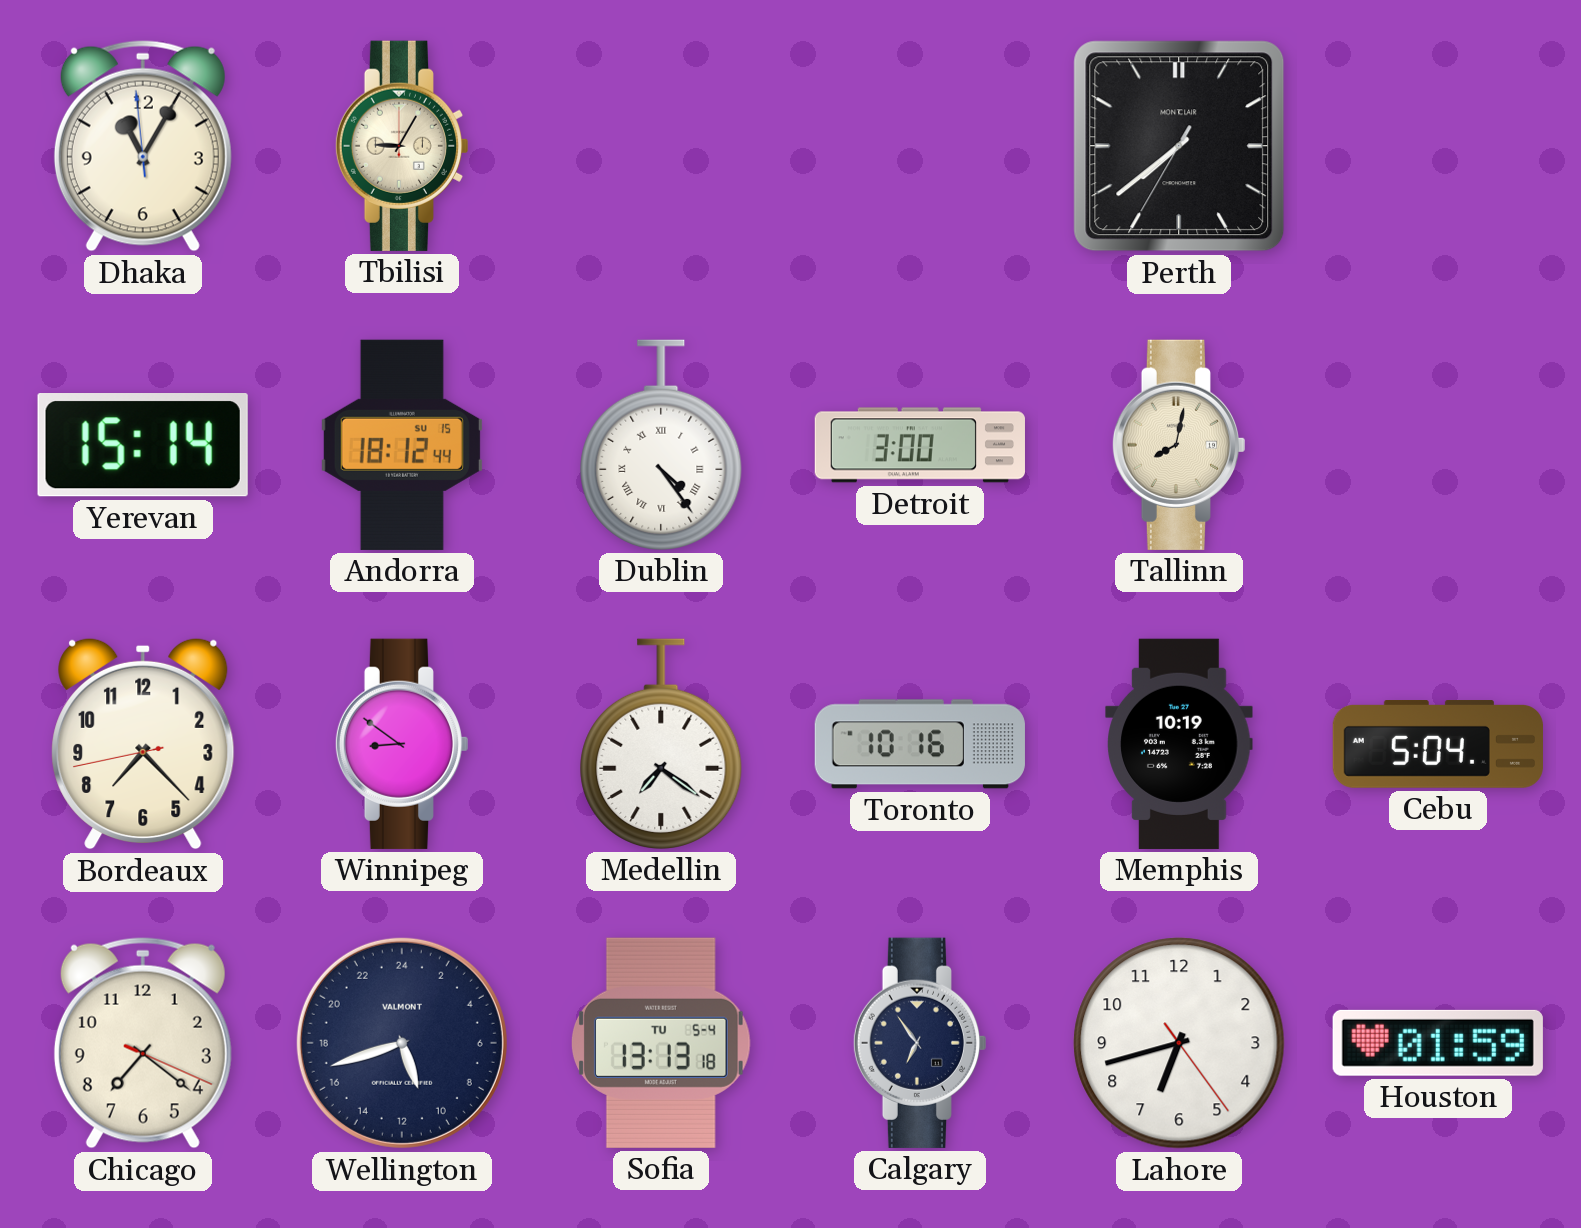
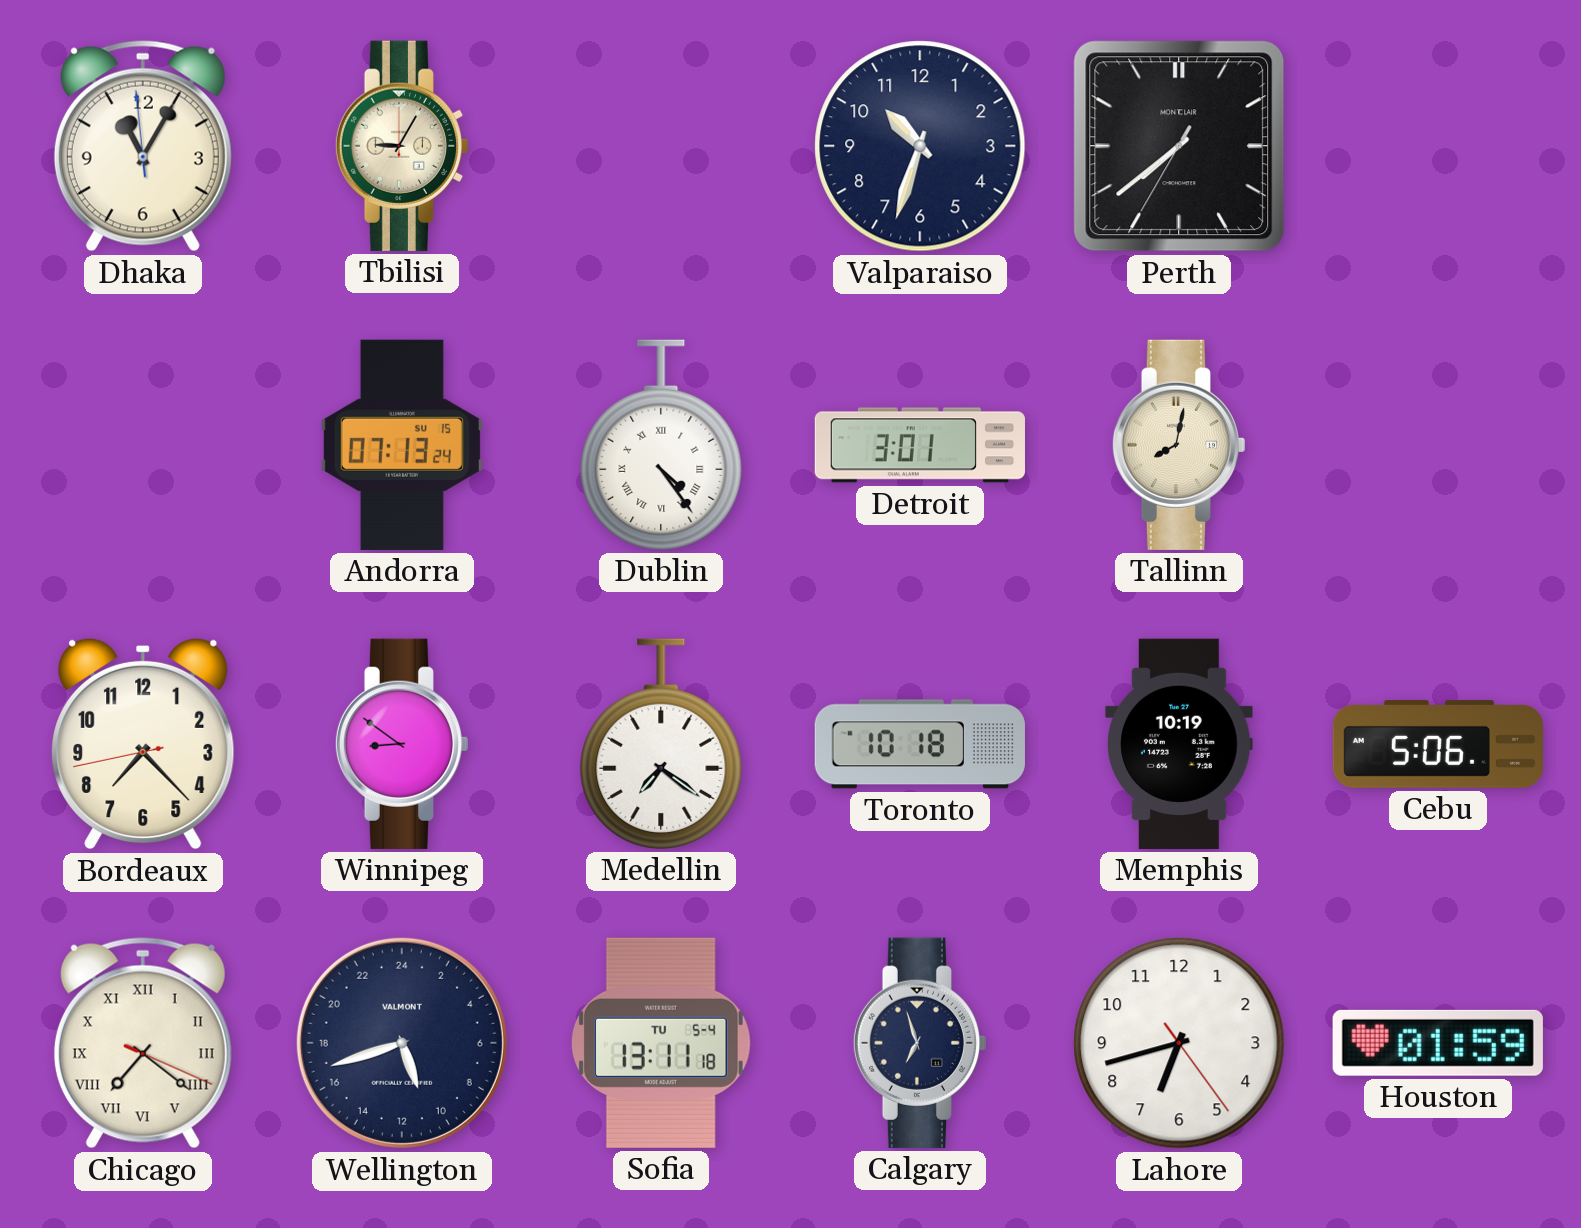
Valparaiso: none -> 10:33 (920, 146)
Yerevan: 15:14 -> none (143, 445)
Andorra: 18:12 -> 07:13 (402, 445)
Detroit: 3:00 -> 3:01 (920, 445)
Toronto: 10:16 -> 10:18 (920, 744)
Cebu: 5:04 -> 5:06 (1438, 745)
Chicago numerals: Arabic -> Roman (143, 1043)
Sofia: 13:13 -> 13:11 (661, 1043)
Calgary: 6:54 -> 6:57 (919, 1043)
